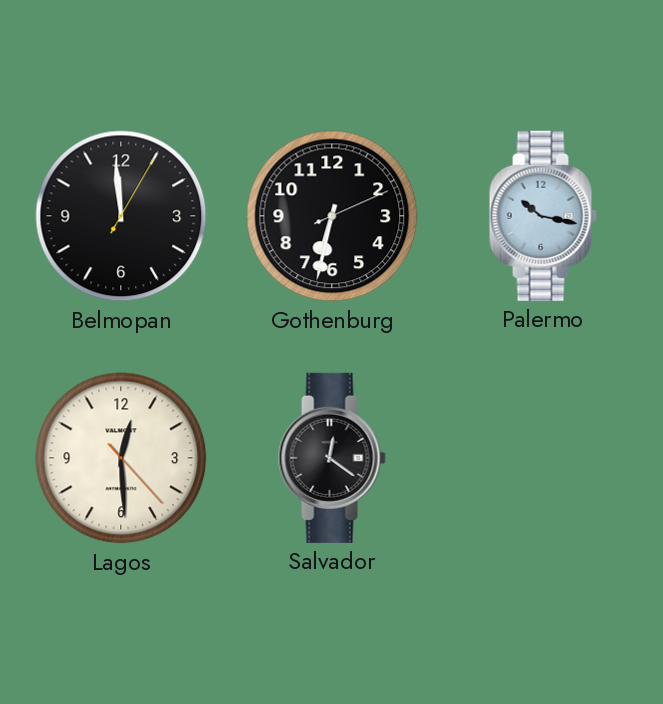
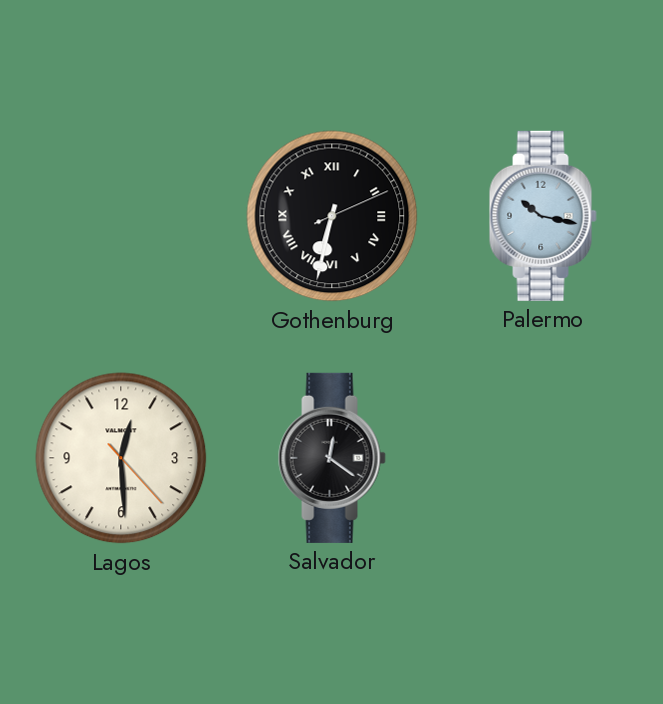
Belmopan: 11:59 -> none (121, 216)
Gothenburg numerals: Arabic -> Roman (332, 216)
